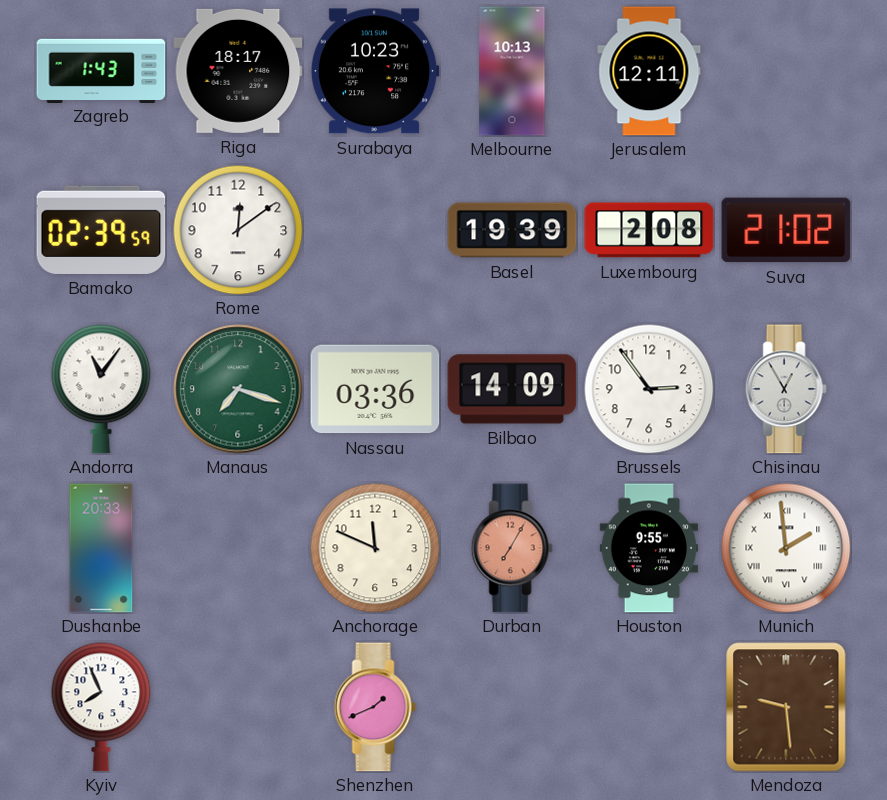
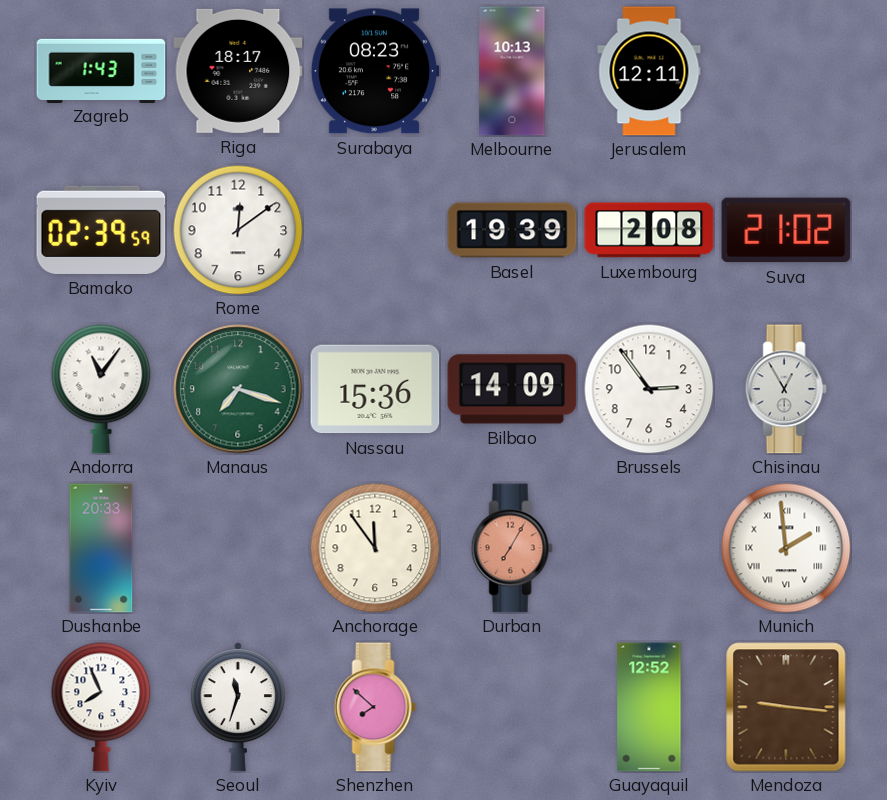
Surabaya: 10:23 -> 08:23 (375, 71)
Nassau: 03:36 -> 15:36 (375, 389)
Anchorage: 11:49 -> 11:54 (375, 548)
Houston: 9:55 -> none (648, 548)
Seoul: none -> 11:33 (238, 707)
Shenzhen: 1:41 -> 7:52 (375, 707)
Guayaquil: none -> 12:52 (649, 707)
Mendoza: 9:29 -> 9:16 (786, 707)
